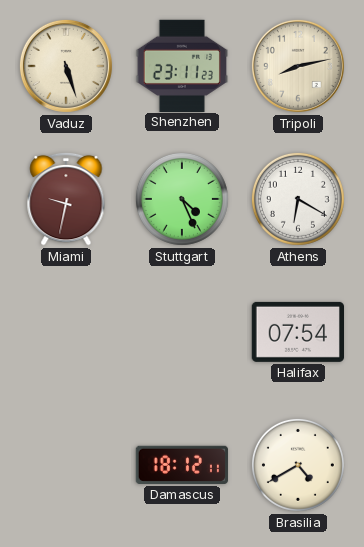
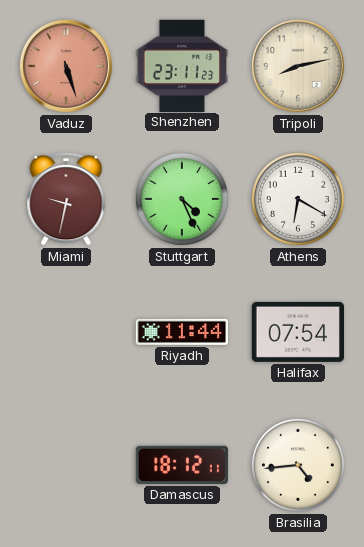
Vaduz dial: cream -> salmon (66, 66)
Riyadh: none -> 11:44 (181, 332)
Brasilia: 4:40 -> 4:44 (298, 465)
